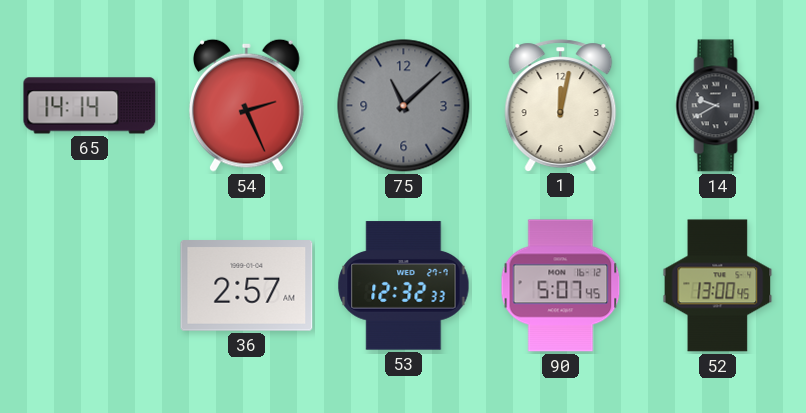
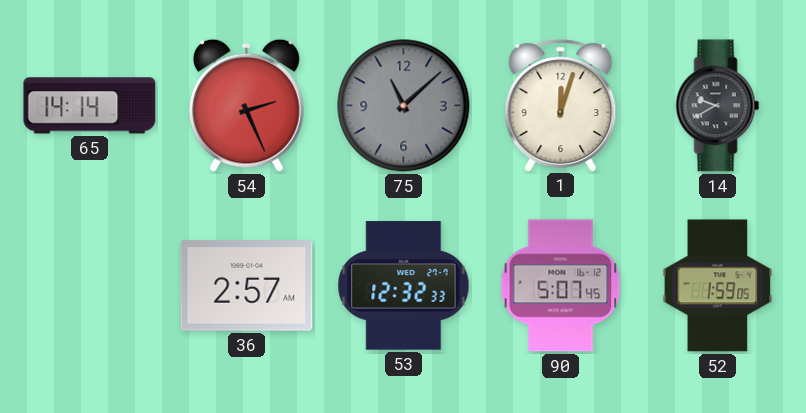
1: 12:02 -> 12:03 (561, 105)
52: 13:00 -> 1:59 (718, 286)
